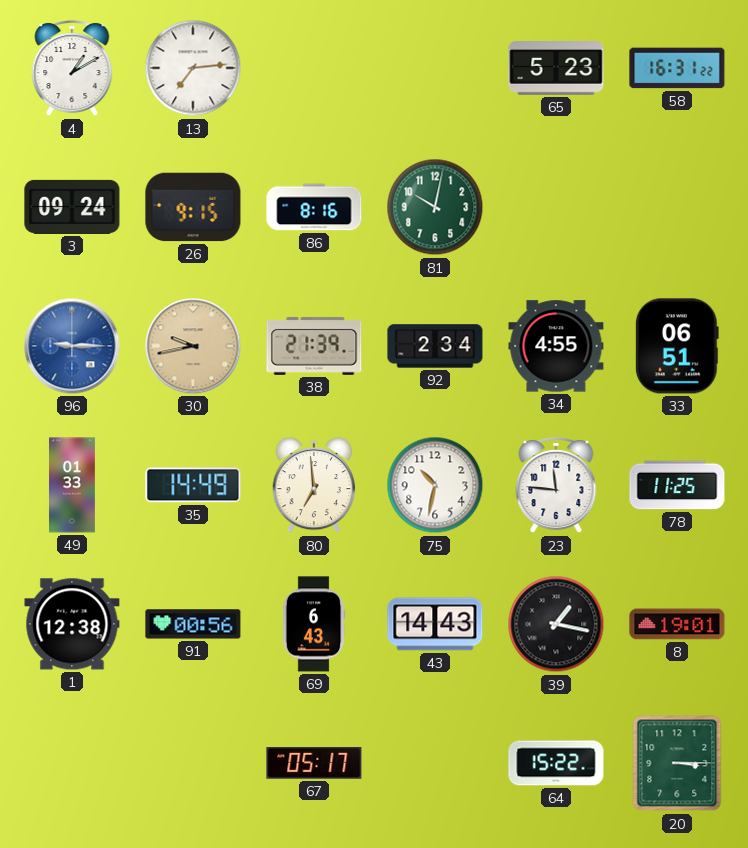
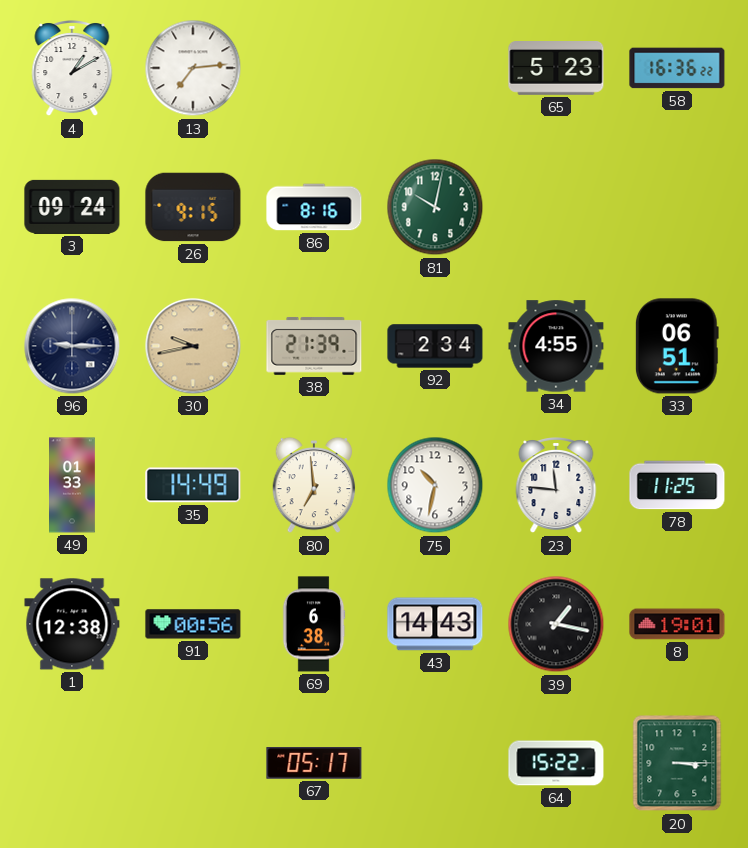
58: 16:31 -> 16:36 (677, 68)
96 dial: blue -> navy (72, 346)
69: 6:43 -> 6:38 (314, 624)
